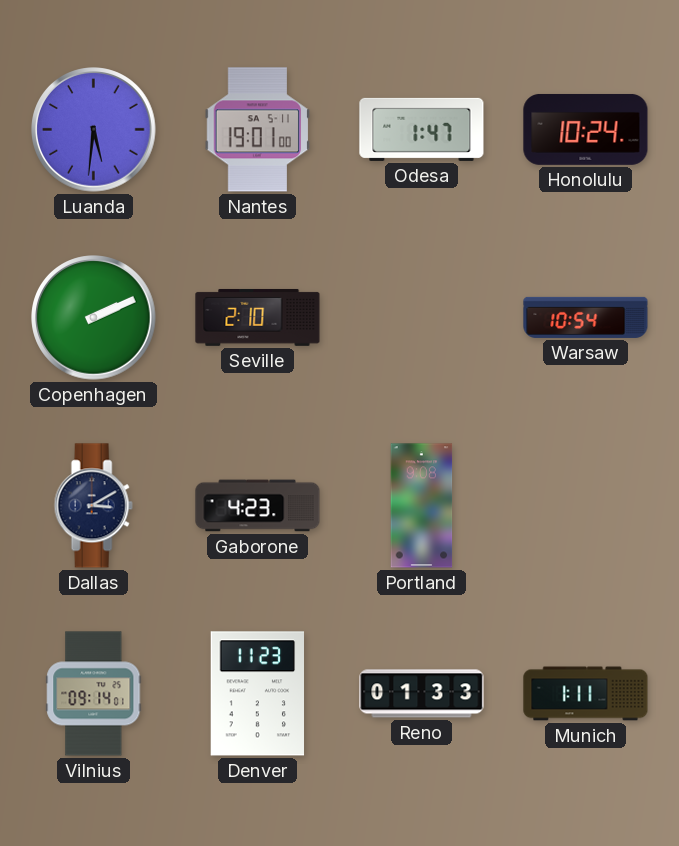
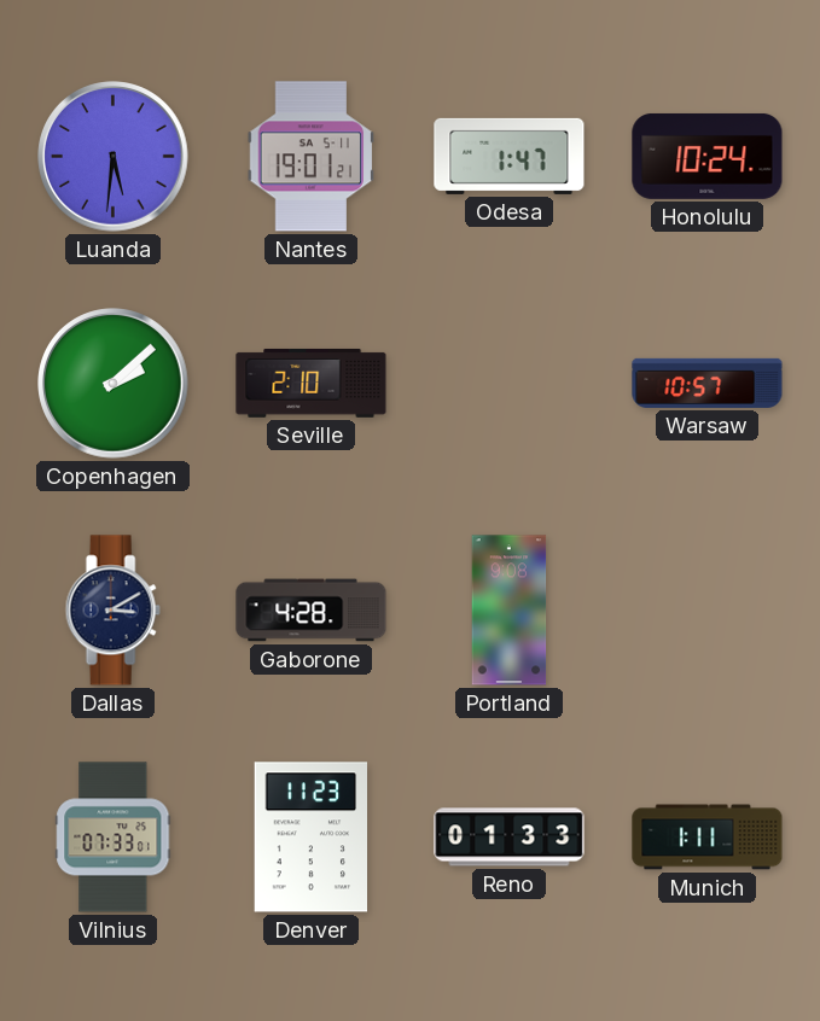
Nantes: 19:01:00 -> 19:01:21 (312, 157)
Copenhagen: 2:11 -> 2:08 (114, 384)
Warsaw: 10:54 -> 10:57 (708, 383)
Gaborone: 4:23 -> 4:28 (312, 611)
Vilnius: 09:14 -> 07:33 (114, 838)
